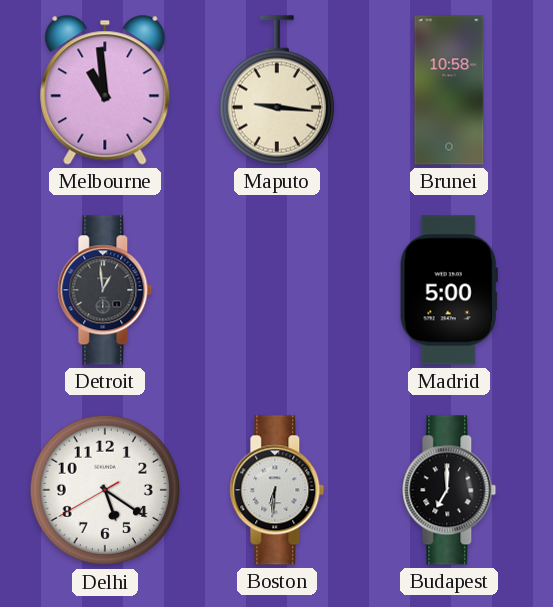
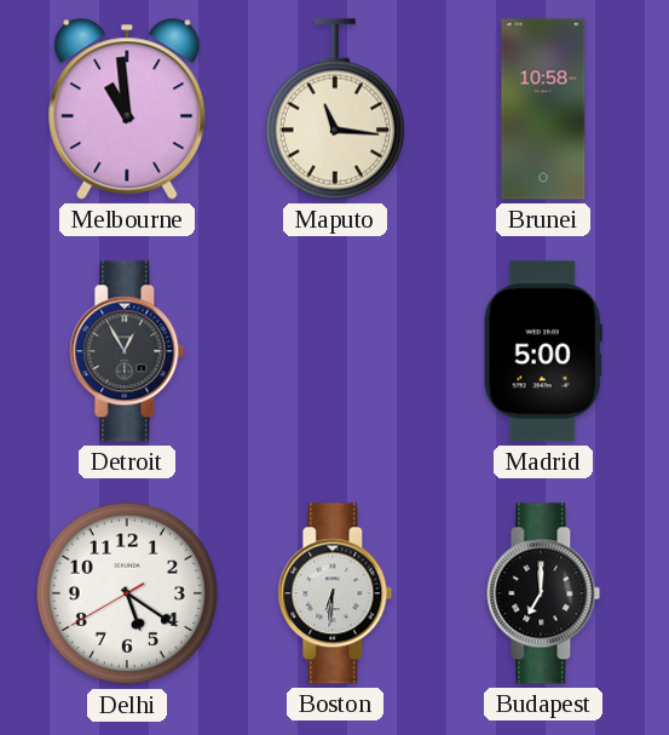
Maputo: 9:16 -> 11:16 (335, 109)
Detroit: 12:59 -> 12:55 (127, 351)
